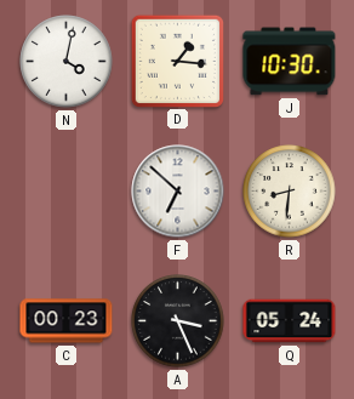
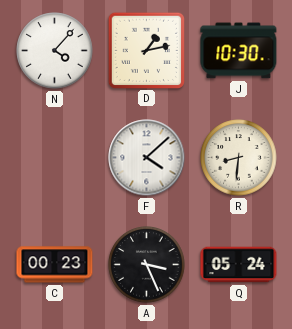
N: 4:02 -> 4:07 (55, 51)
D: 1:16 -> 1:13 (146, 50)
F: 6:52 -> 4:08 (147, 158)
